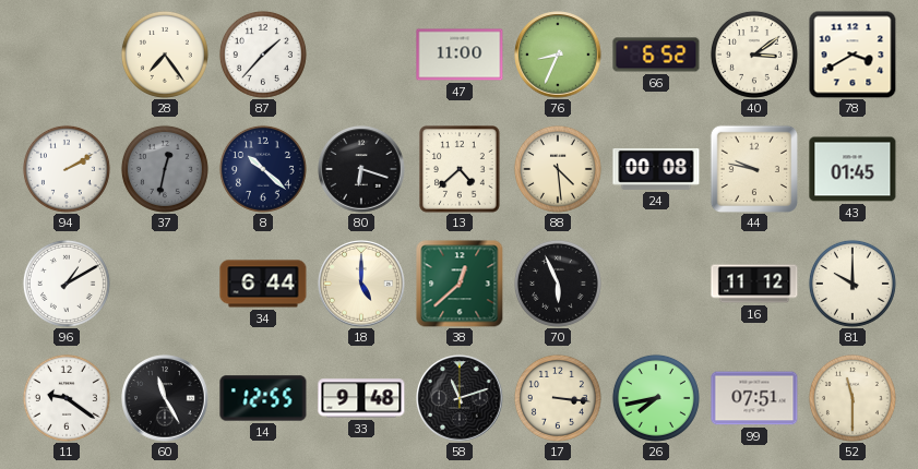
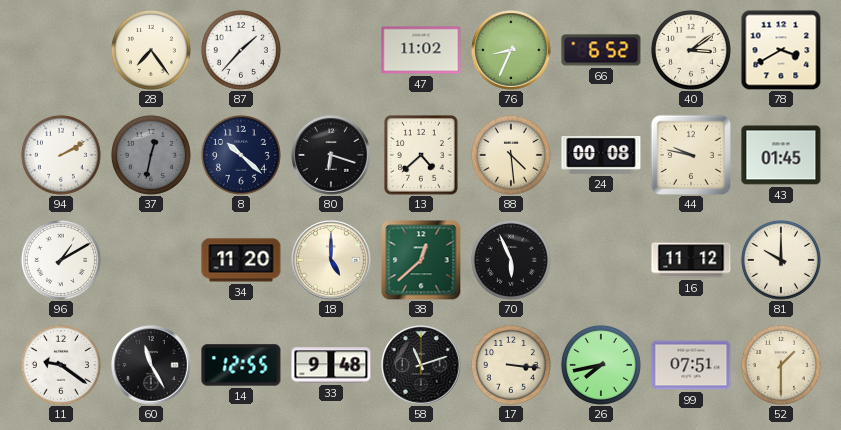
47: 11:00 -> 11:02 (421, 50)
34: 6:44 -> 11:20 (241, 260)
52: 11:30 -> 1:30 (781, 365)
